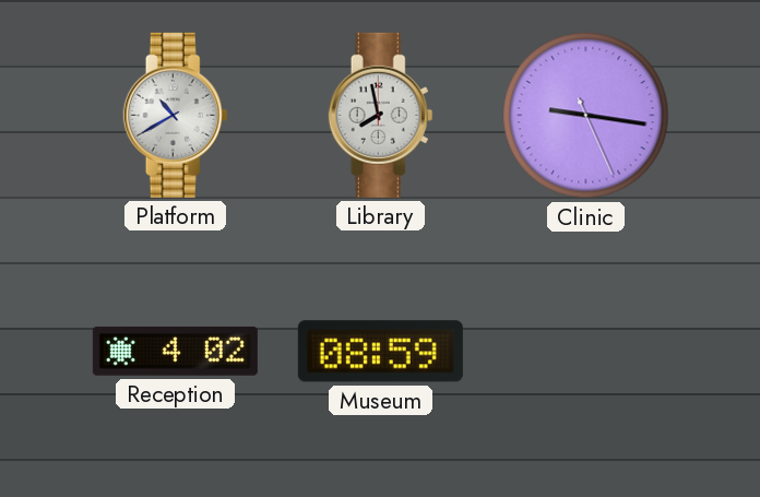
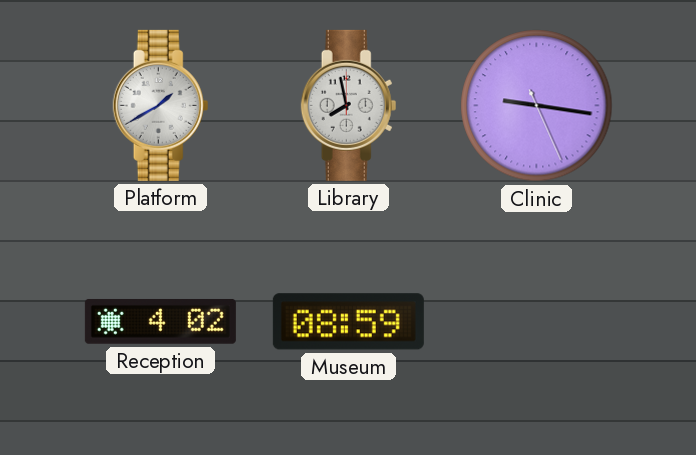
Platform: 10:40 -> 1:40 (161, 105)
